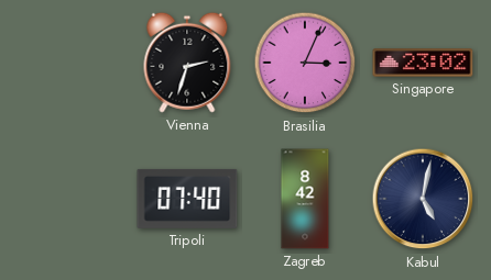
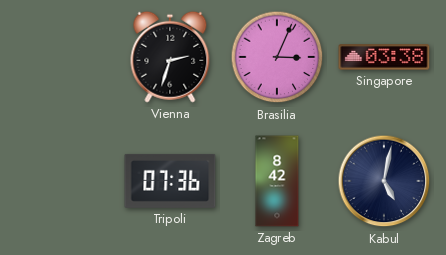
Singapore: 23:02 -> 03:38 (384, 57)
Tripoli: 07:40 -> 07:36 (170, 181)
